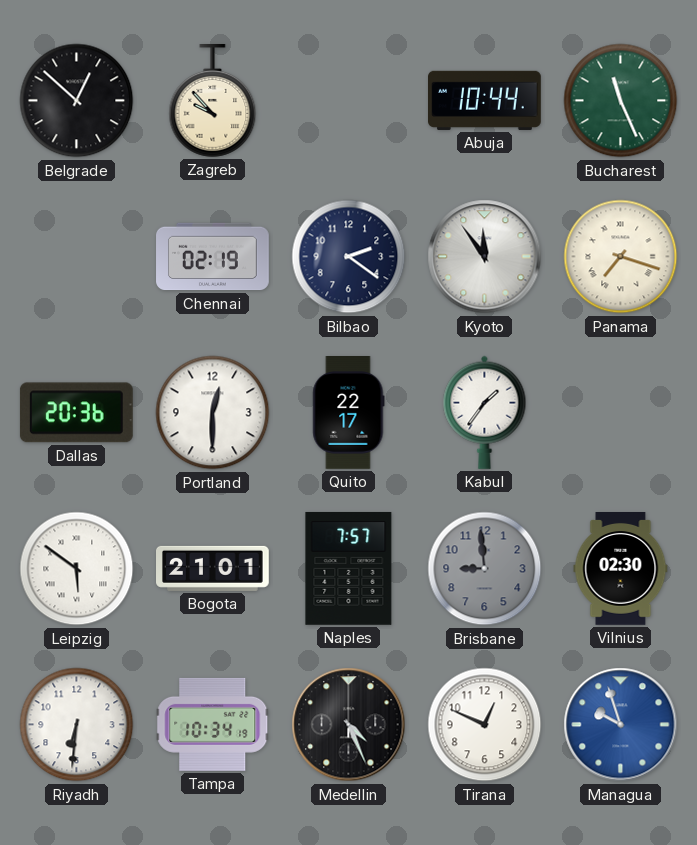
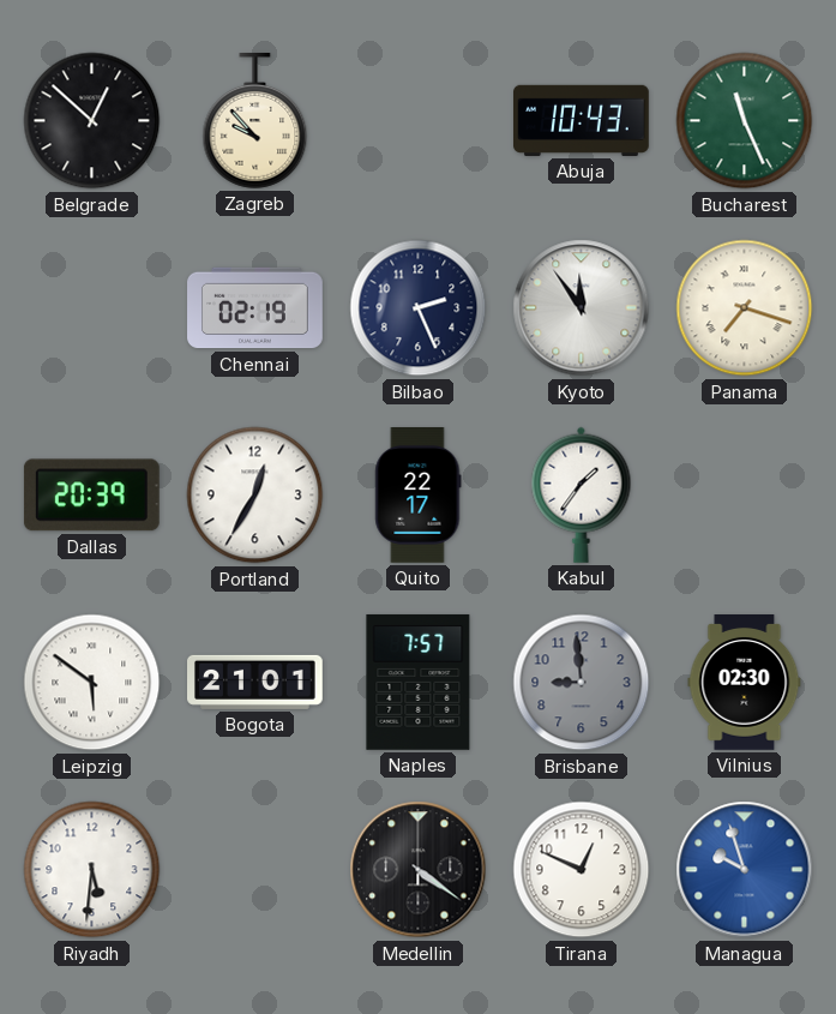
Abuja: 10:44 -> 10:43 (582, 120)
Bilbao: 2:21 -> 2:26 (419, 308)
Dallas: 20:36 -> 20:39 (91, 496)
Portland: 12:30 -> 12:35 (255, 496)
Riyadh: 6:31 -> 5:31 (92, 870)
Tampa: 10:34 -> none (213, 724)
Medellin: 4:26 -> 4:21 (419, 870)
